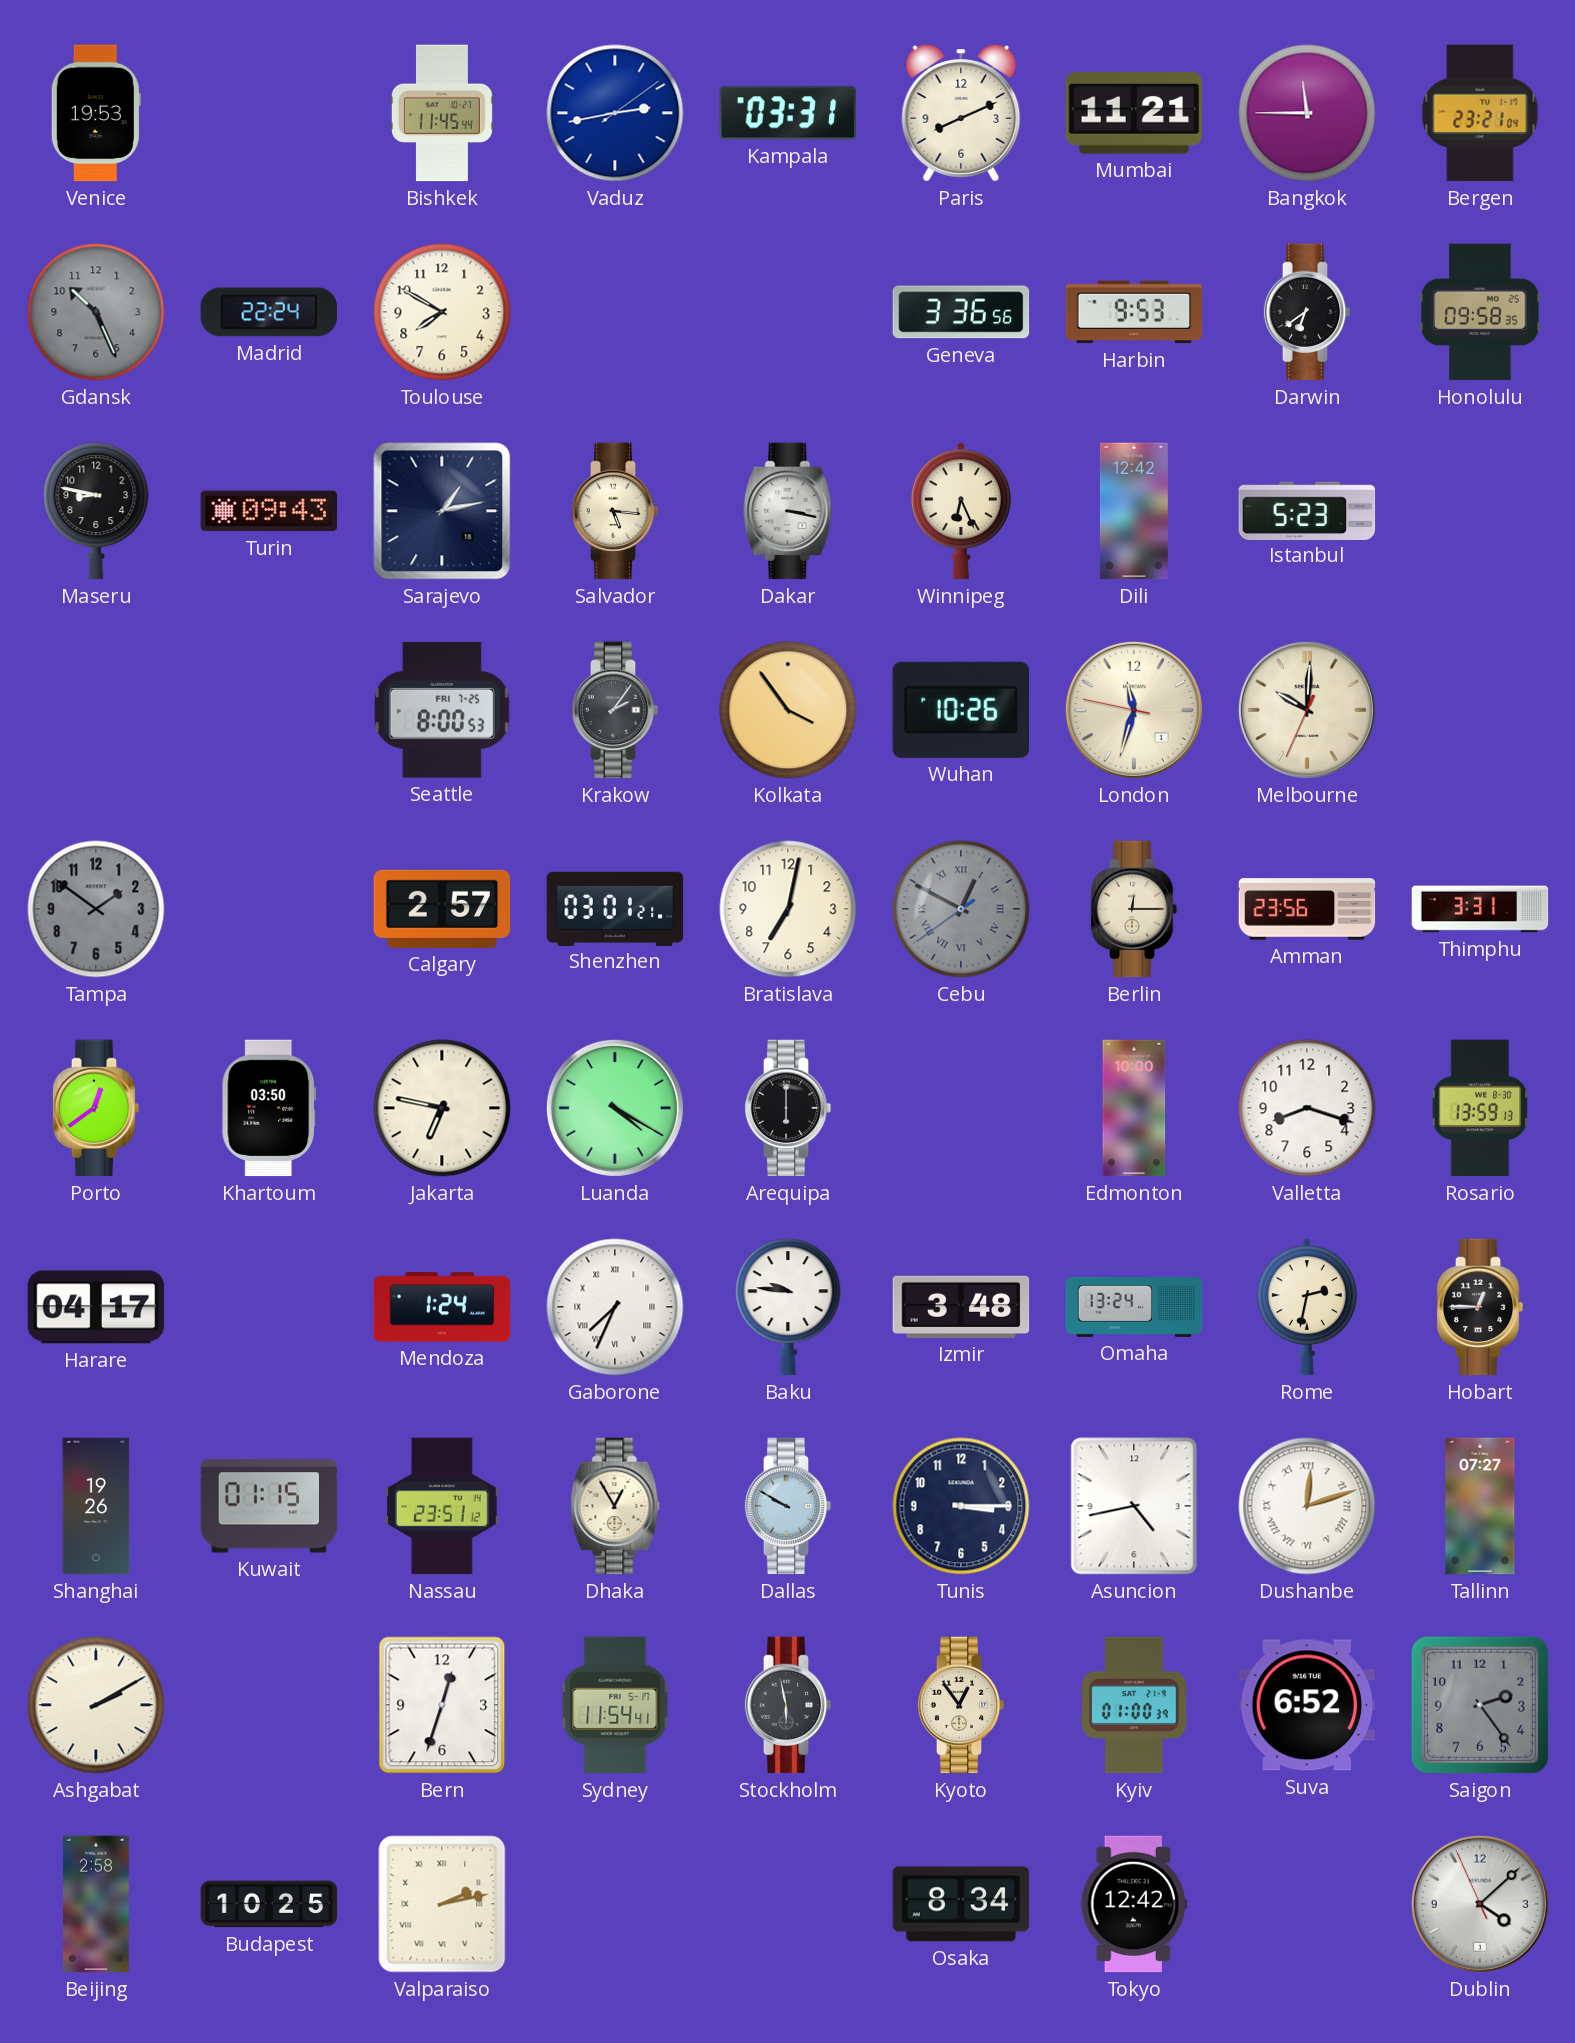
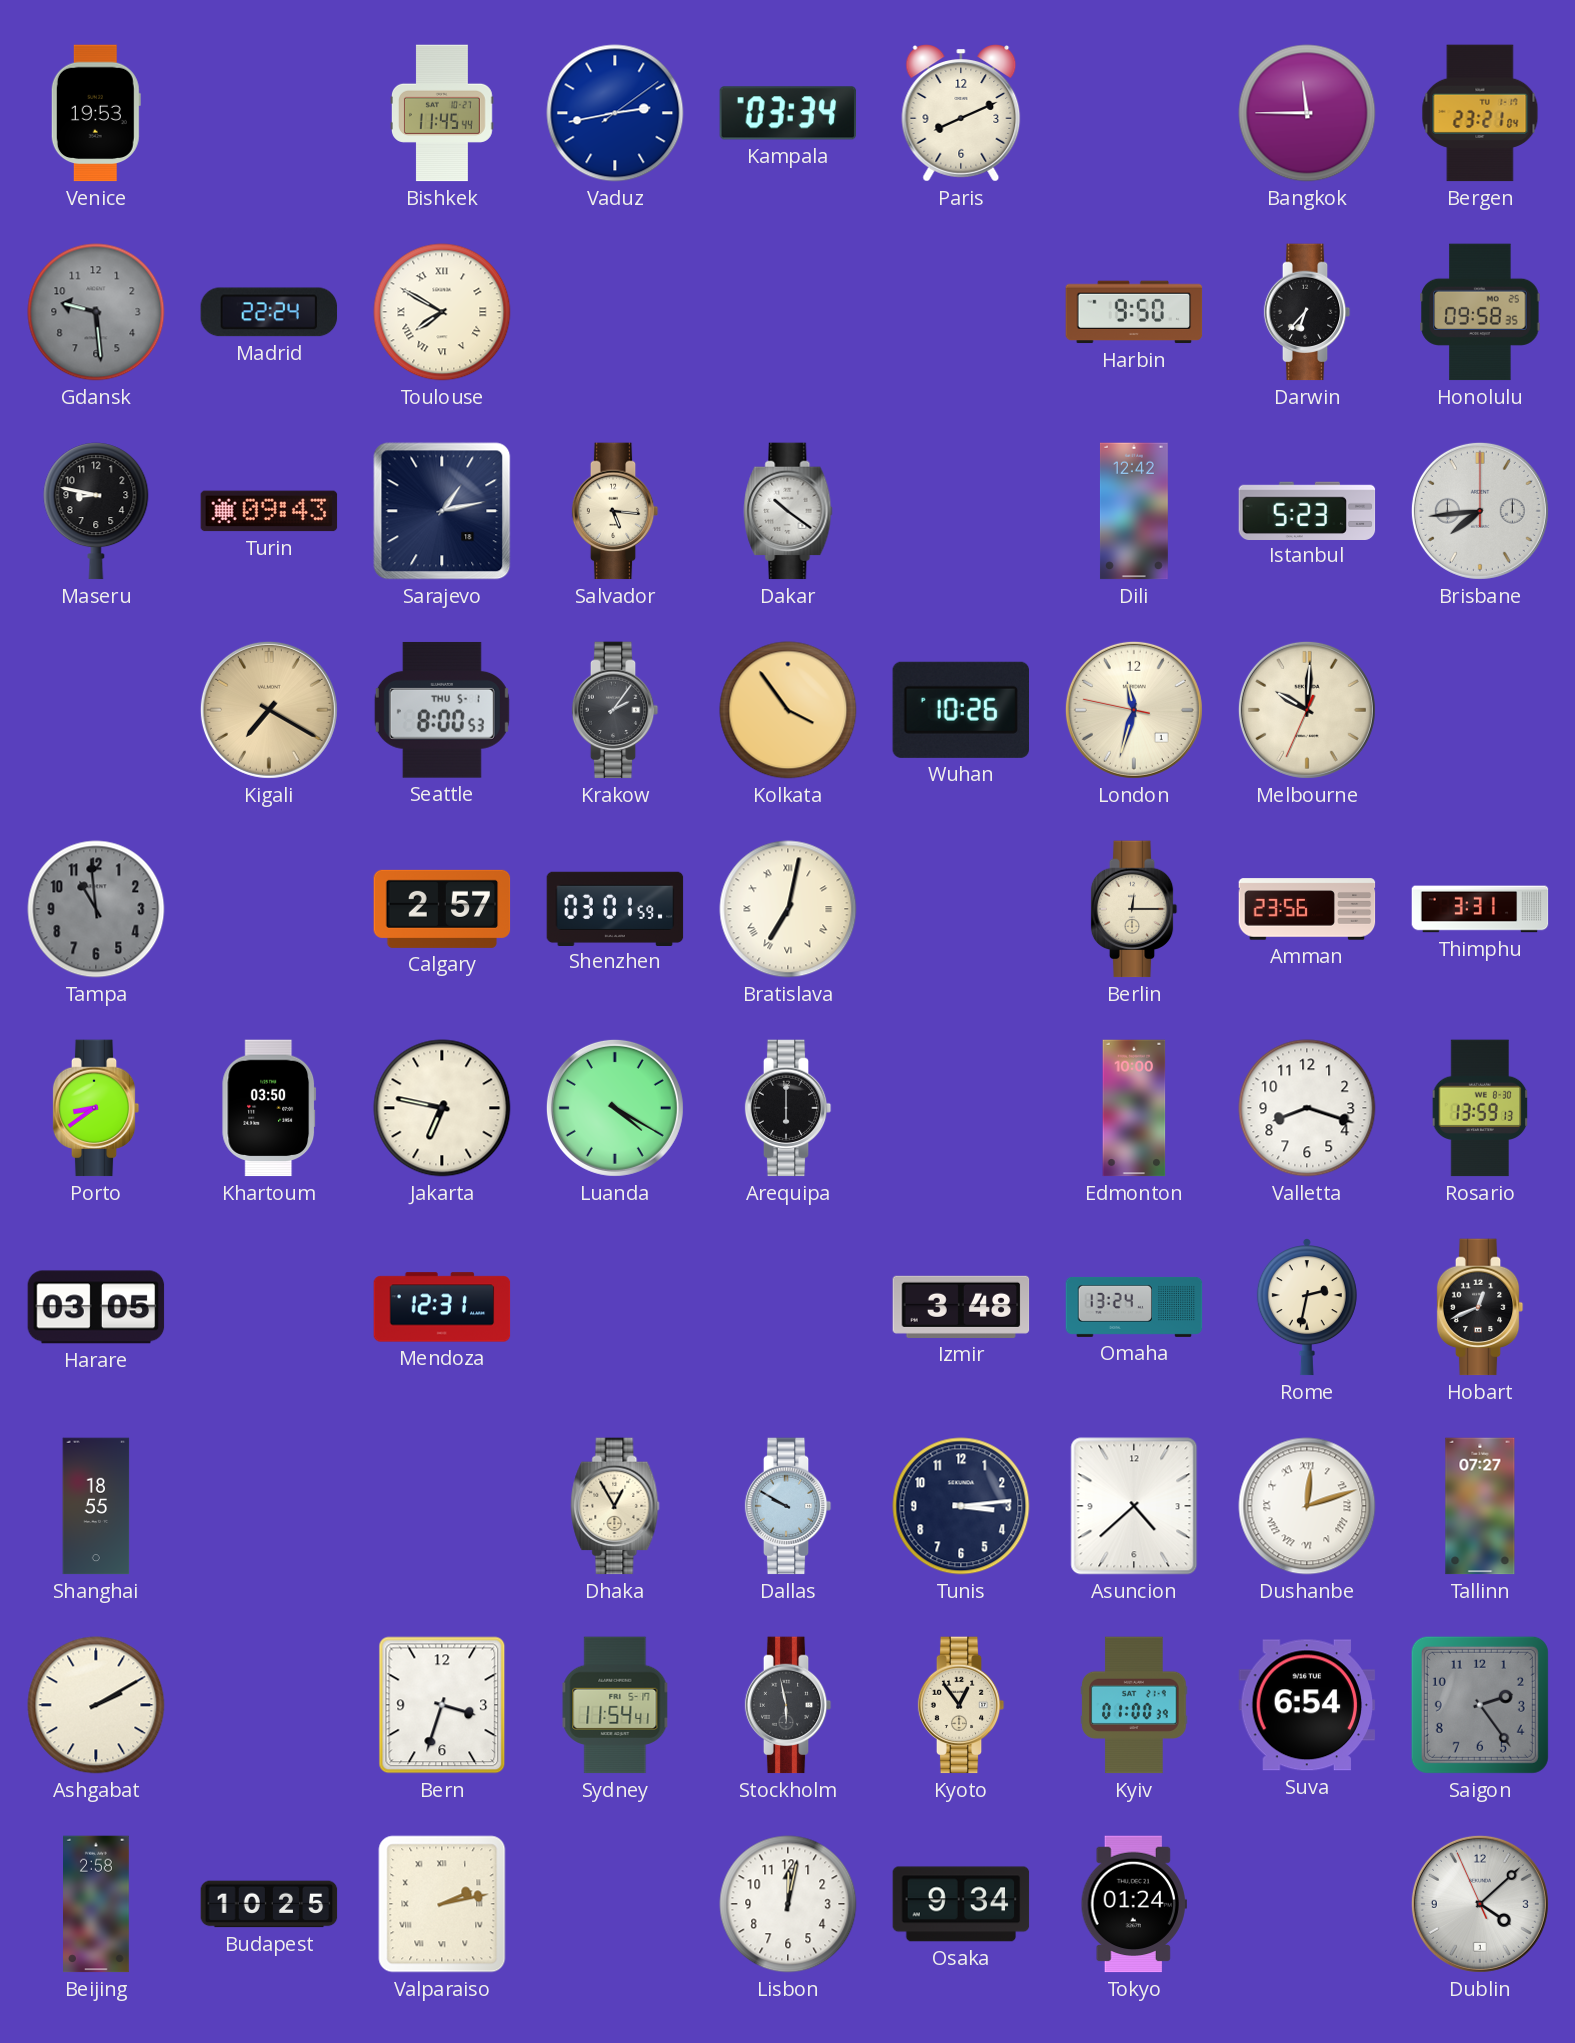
Kampala: 03:31 -> 03:34 (788, 113)
Mumbai: 11:21 -> none (1134, 114)
Gdansk: 10:26 -> 9:29 (96, 312)
Toulouse numerals: Arabic -> Roman (442, 312)
Geneva: 3:36 -> none (961, 312)
Harbin: 9:53 -> 9:50 (1134, 312)
Darwin: 6:39 -> 6:37 (1307, 312)
Dakar: 3:17 -> 10:21 (788, 511)
Winnipeg: 6:26 -> none (961, 511)
Brisbane: none -> 7:44 (1480, 511)
Kigali: none -> 7:20 (269, 710)
Seattle date: FRI 7-25 -> THU 5-1 (442, 710)
Tampa: 1:51 -> 10:59 (96, 909)
Shenzhen: 03:01:21 -> 03:01:59 (615, 908)
Bratislava numerals: Arabic -> Roman (788, 909)
Cebu: 12:49 -> none (961, 909)
Porto: 12:39 -> 8:39 (96, 1108)
Harare: 04:17 -> 03:05 (96, 1307)
Mendoza: 1:24 -> 12:31 (442, 1307)
Gaborone: 7:34 -> none (615, 1307)
Baku: 9:46 -> none (788, 1307)
Hobart: 12:45 -> 12:41 (1480, 1307)
Shanghai: 19:26 -> 18:55 (96, 1506)
Kuwait: 01:15 -> none (269, 1506)
Nassau: 23:51 -> none (442, 1506)
Tunis: 3:15 -> 3:14 (961, 1506)
Asuncion: 4:43 -> 4:38 (1134, 1506)
Bern: 12:33 -> 3:33 (442, 1705)
Suva: 6:52 -> 6:54 (1307, 1705)
Lisbon: none -> 12:02 (788, 1904)
Osaka: 8:34 -> 9:34 (961, 1904)
Tokyo: 12:42 -> 01:24 (1134, 1904)
